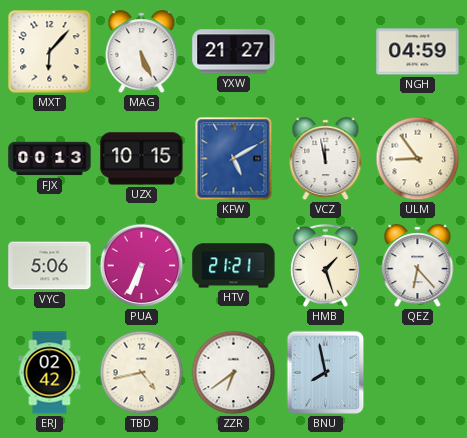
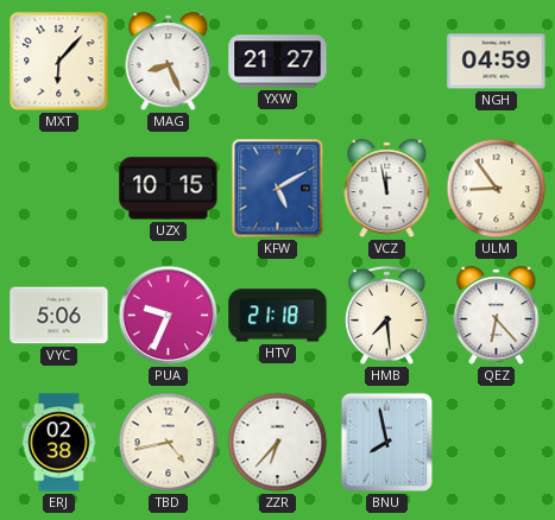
MAG: 5:26 -> 8:26 (169, 62)
FJX: 00:13 -> none (50, 159)
PUA: 6:34 -> 9:34 (169, 316)
HTV: 21:21 -> 21:18 (278, 316)
HMB: 1:27 -> 7:29 (386, 315)
ERJ: 02:42 -> 02:38 (59, 443)
ZZR: 6:39 -> 6:37 (278, 443)
